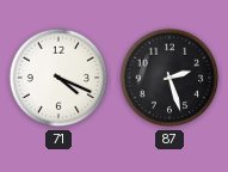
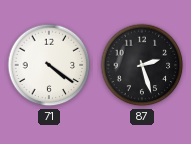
71: 4:19 -> 4:21 (49, 65)
